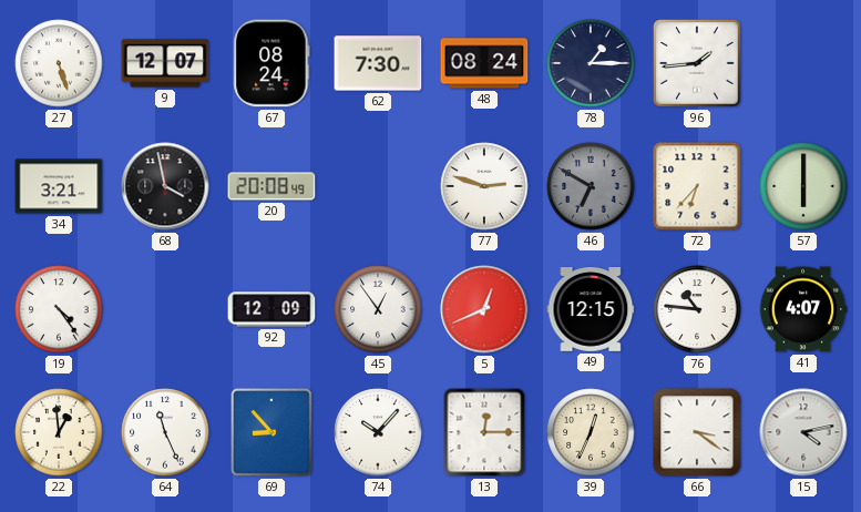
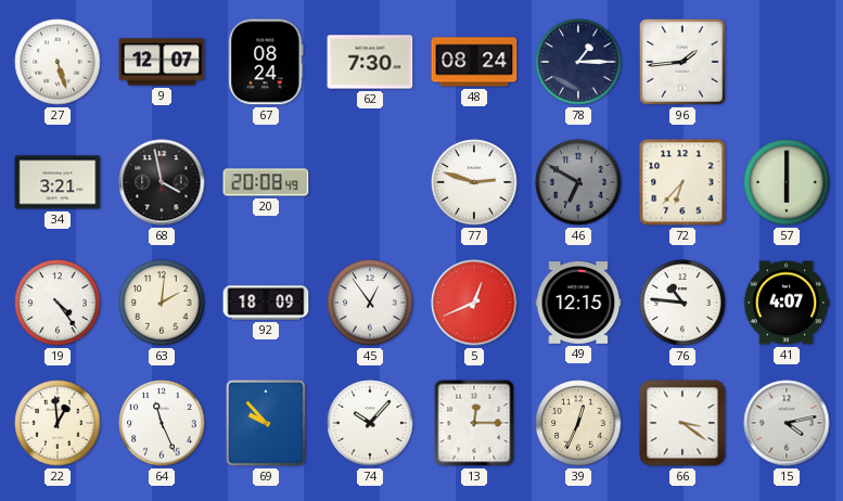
63: none -> 2:01 (162, 303)
92: 12:09 -> 18:09 (266, 303)
69: 8:53 -> 9:53 (266, 423)
